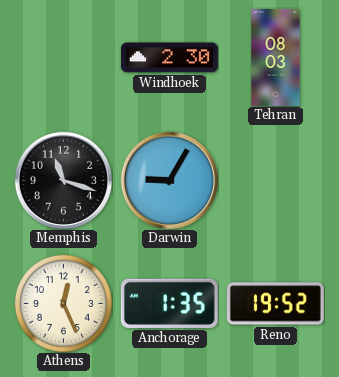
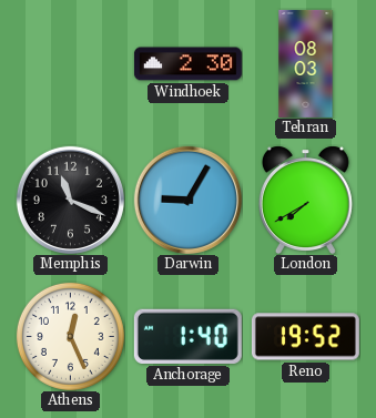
Memphis: 11:18 -> 11:19 (70, 200)
London: none -> 7:40 (305, 200)
Anchorage: 1:35 -> 1:40 (187, 336)
